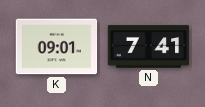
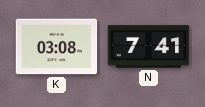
K: 09:01 -> 03:08 (57, 47)
